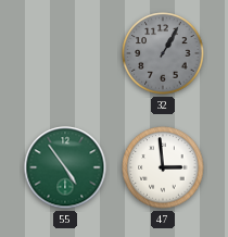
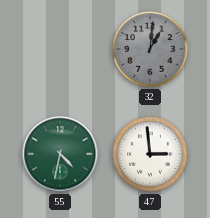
32: 1:05 -> 1:01 (150, 49)
55: 4:54 -> 4:32 (60, 154)
